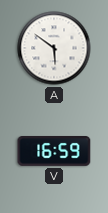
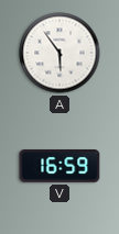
A: 5:51 -> 5:54 (59, 53)
